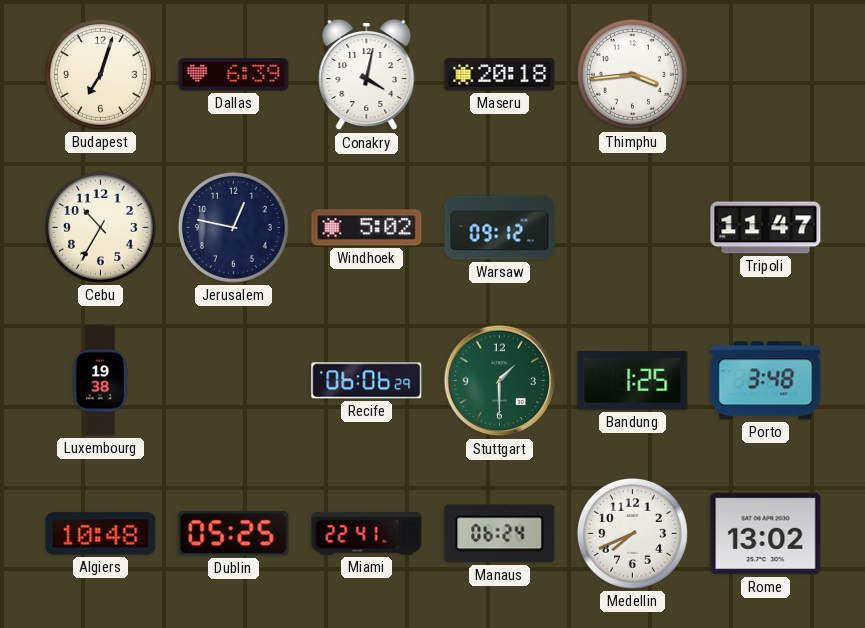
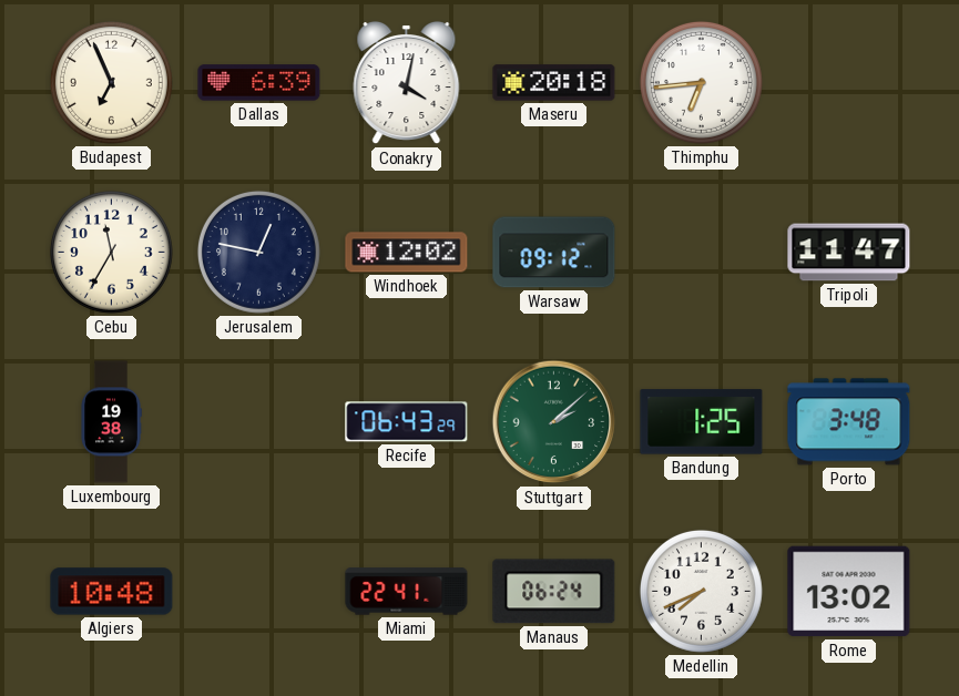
Budapest: 7:03 -> 6:56 (111, 82)
Thimphu: 3:44 -> 6:44 (701, 82)
Cebu: 10:35 -> 11:35 (111, 252)
Windhoek: 5:02 -> 12:02 (407, 253)
Recife: 06:06 -> 06:43 (407, 422)
Stuttgart: 1:30 -> 2:08 (554, 422)
Dublin: 05:25 -> none (234, 534)
